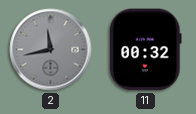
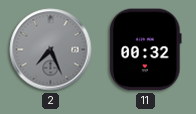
2: 11:43 -> 7:26 (51, 50)
